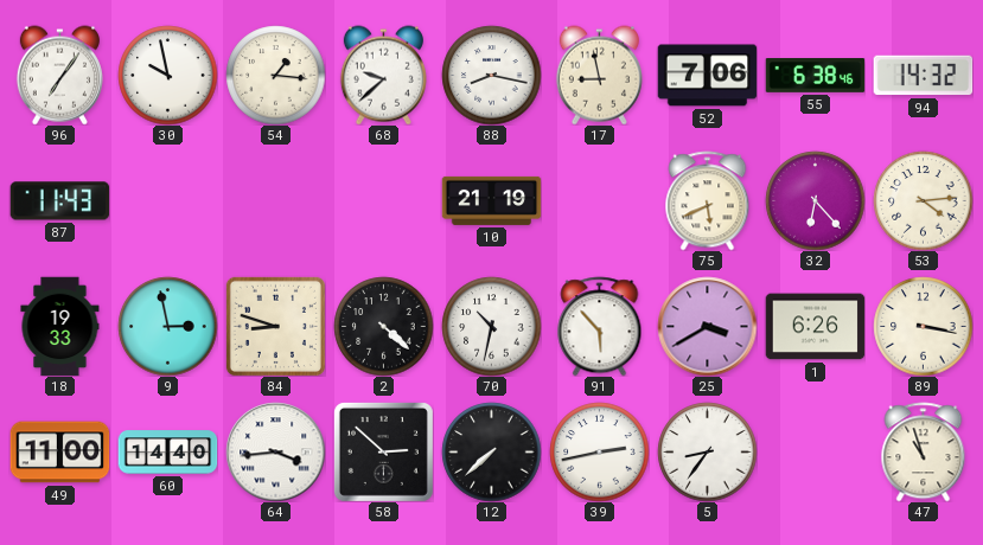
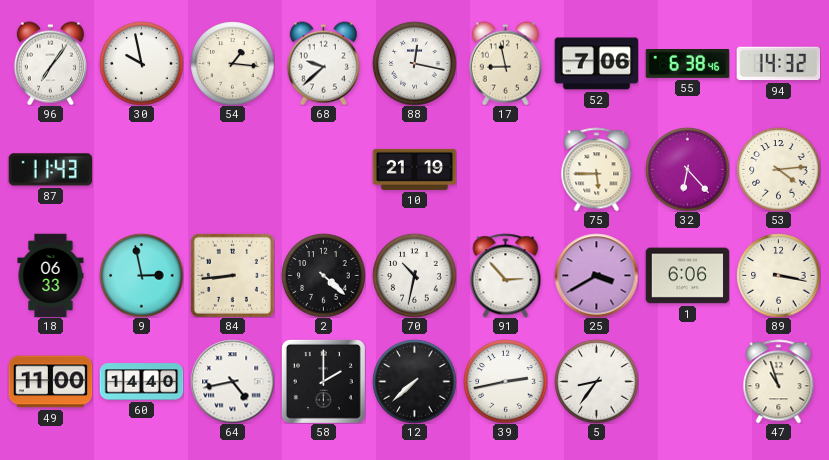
88: 8:17 -> 12:17 (414, 63)
75: 5:41 -> 5:45 (597, 169)
18: 19:33 -> 06:33 (51, 275)
84: 8:48 -> 8:44 (232, 275)
91: 5:53 -> 2:53 (506, 275)
1: 6:26 -> 6:06 (687, 276)
64: 3:44 -> 4:43 (232, 381)
58: 2:52 -> 2:00 (323, 381)
